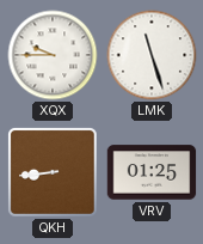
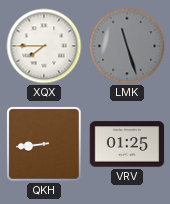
XQX: 9:45 -> 7:45 (44, 46)
LMK dial: white -> grey (127, 46)
